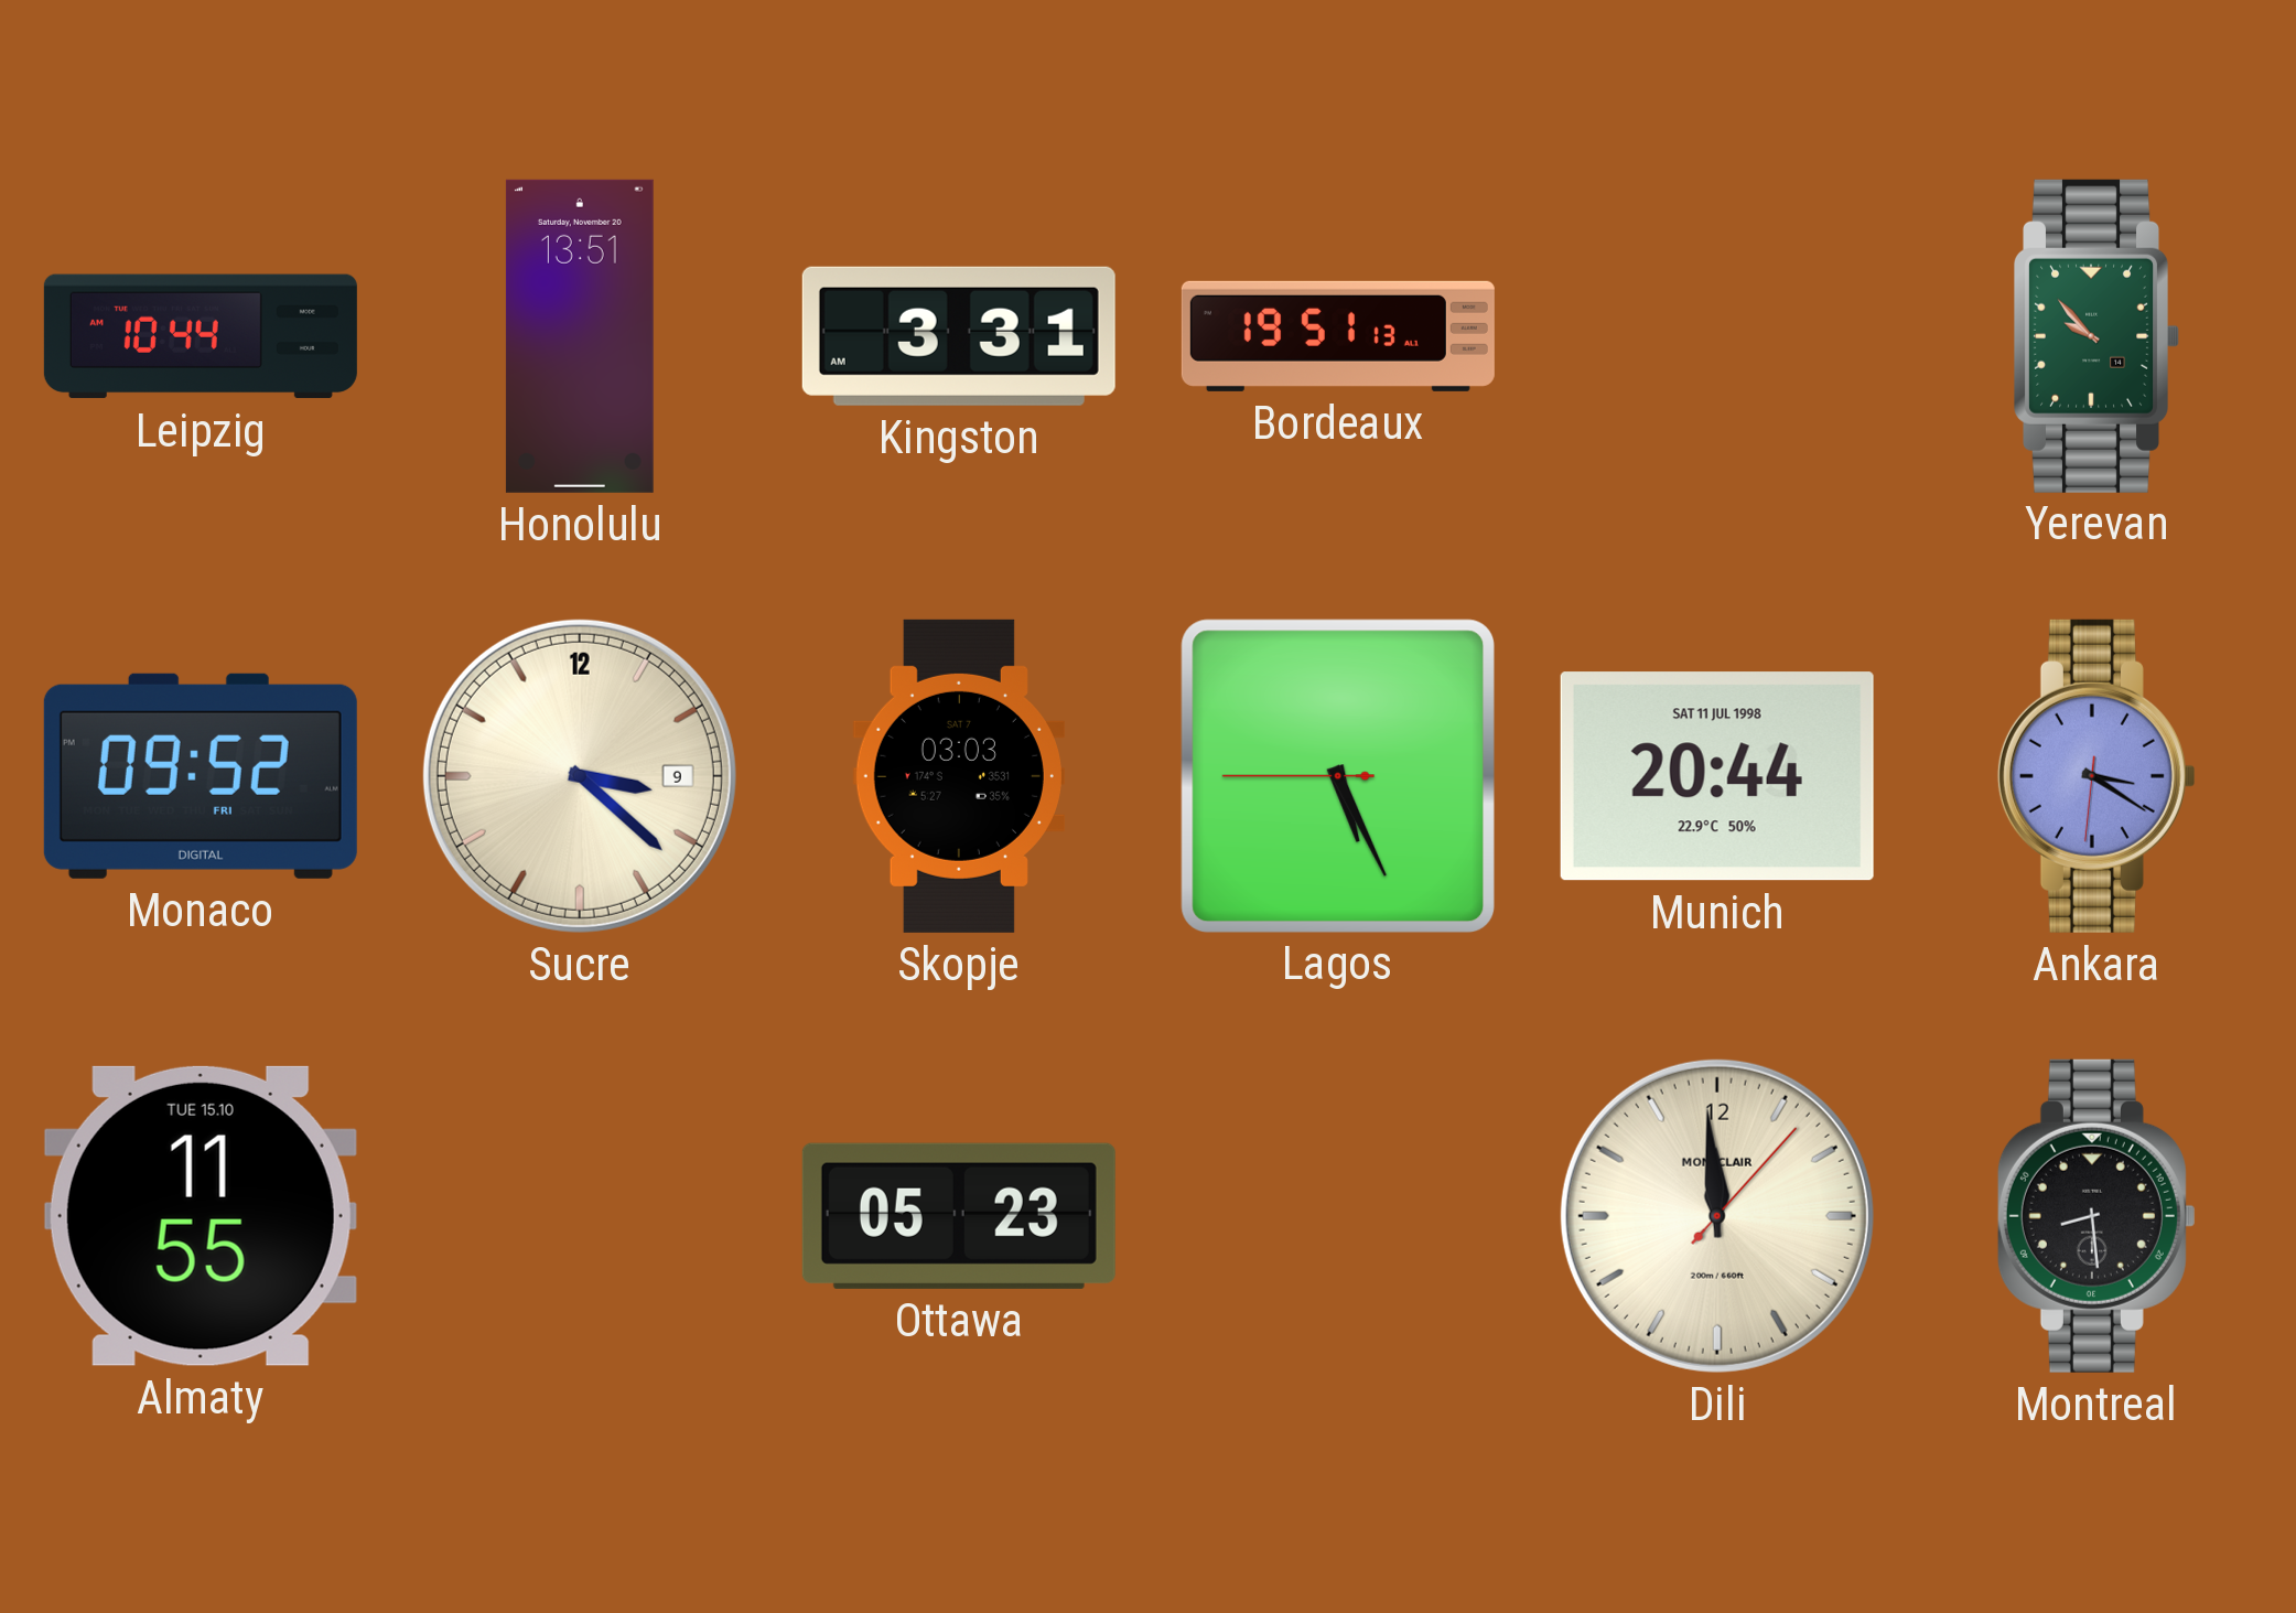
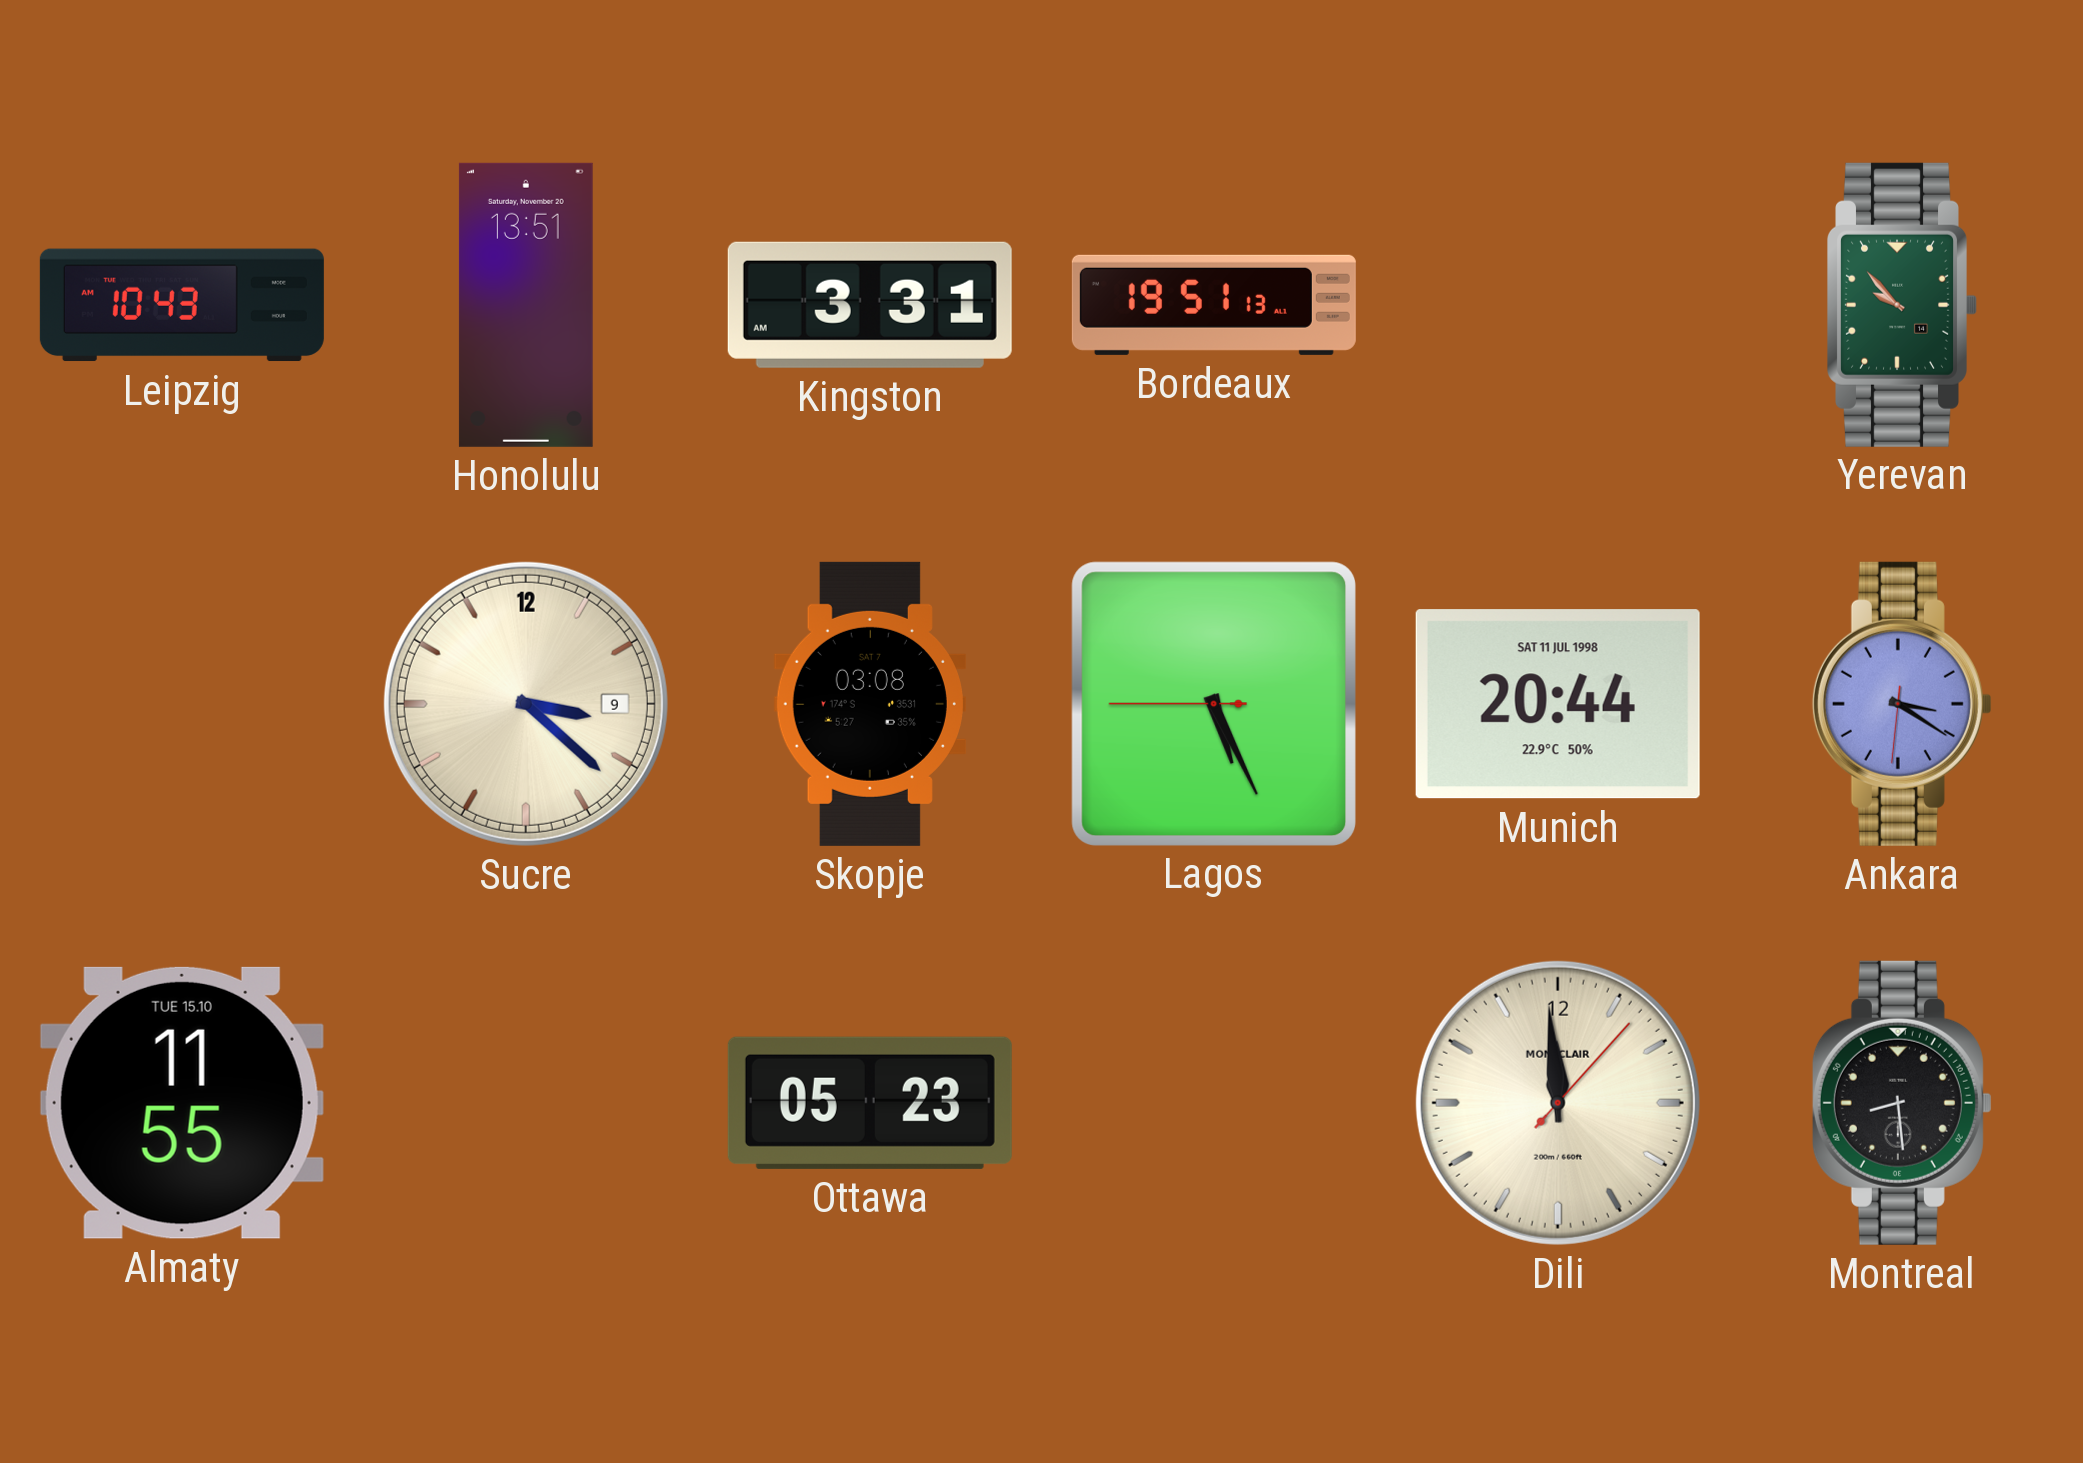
Leipzig: 10:44 -> 10:43 (182, 305)
Monaco: 09:52 -> none (201, 776)
Skopje: 03:03 -> 03:08 (870, 704)
